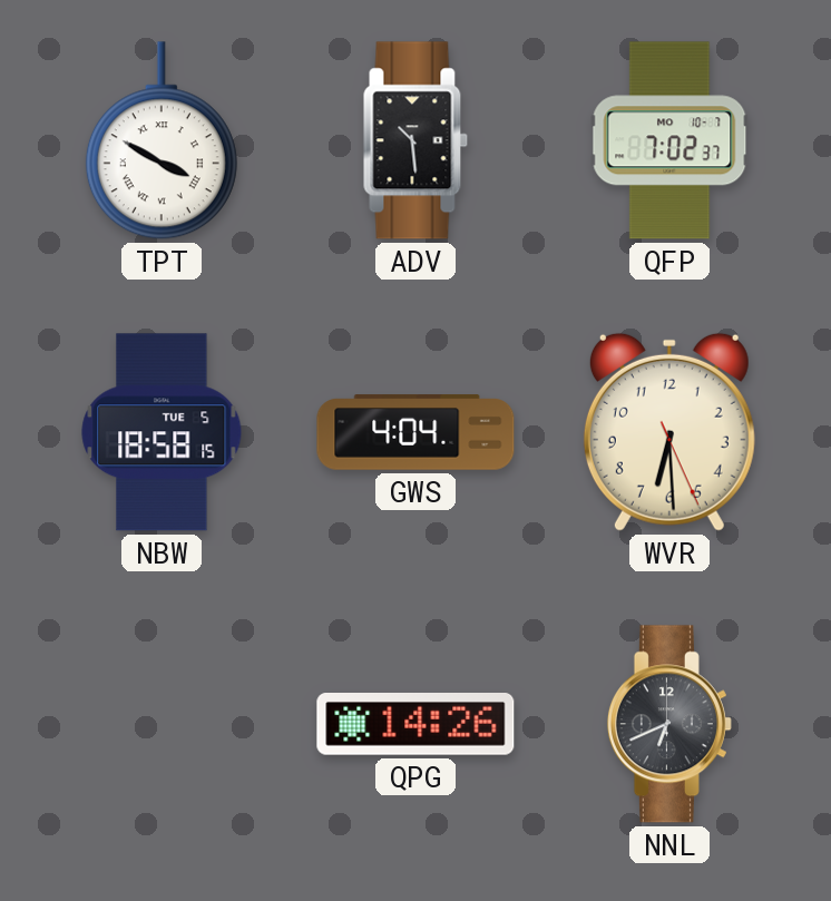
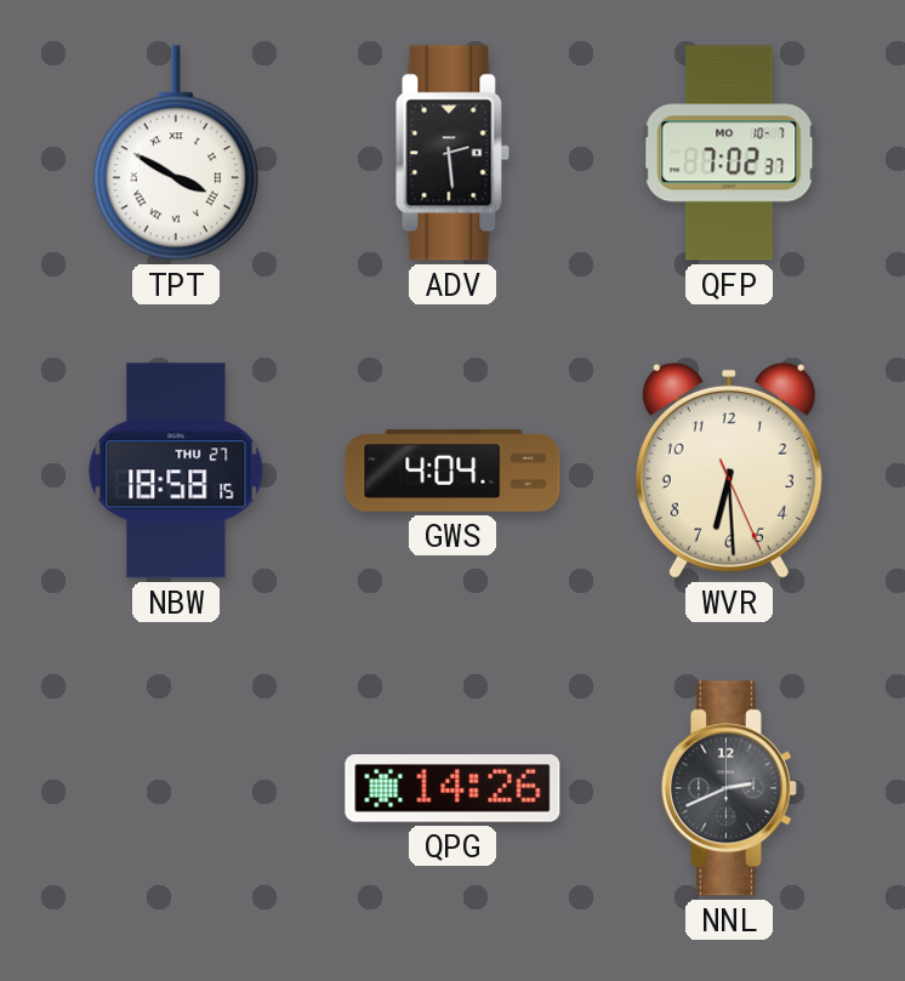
ADV: 10:29 -> 2:29 (452, 153)
NBW date: TUE 5 -> THU 27 (176, 470)
NNL: 6:41 -> 2:41 (729, 788)
